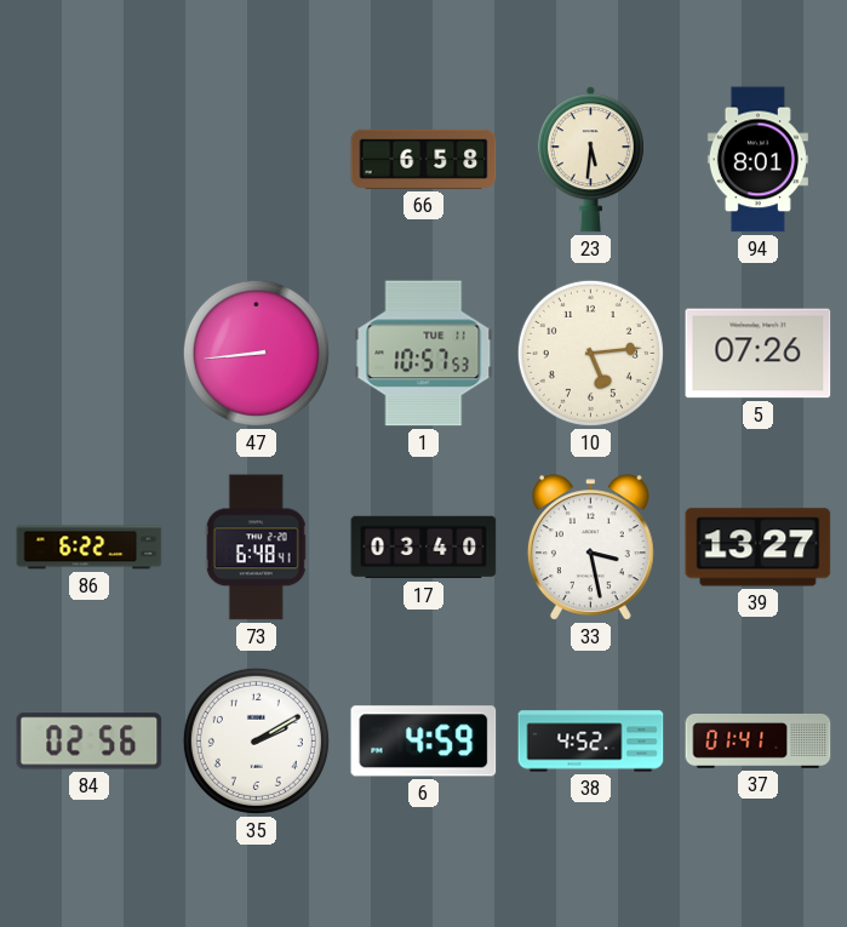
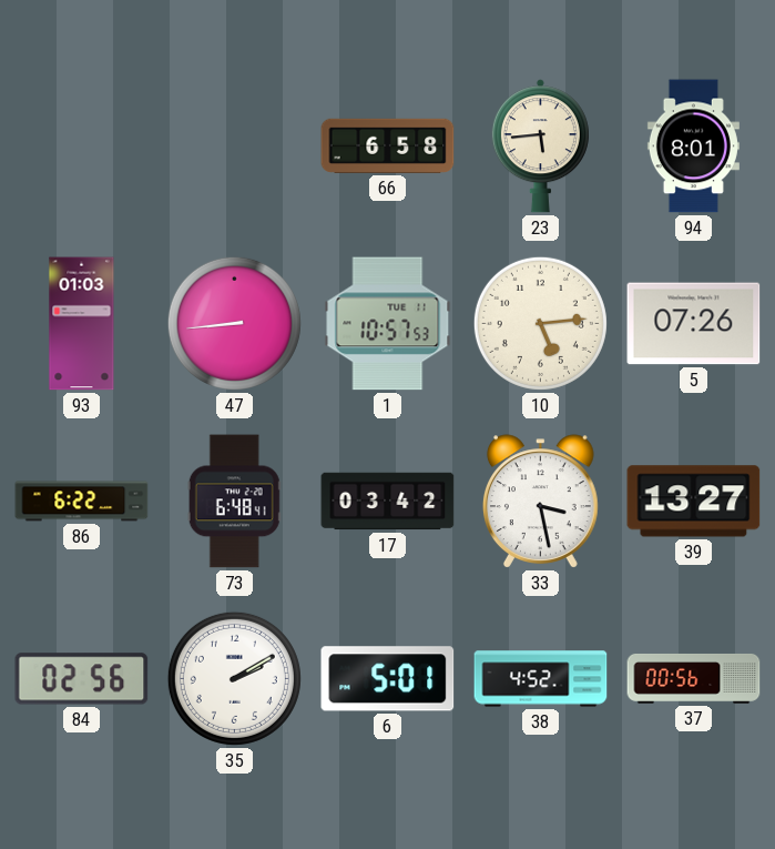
23: 5:31 -> 5:44 (540, 146)
93: none -> 01:03 (82, 324)
17: 03:40 -> 03:42 (388, 502)
6: 4:59 -> 5:01 (388, 679)
37: 01:41 -> 00:56 (694, 678)
